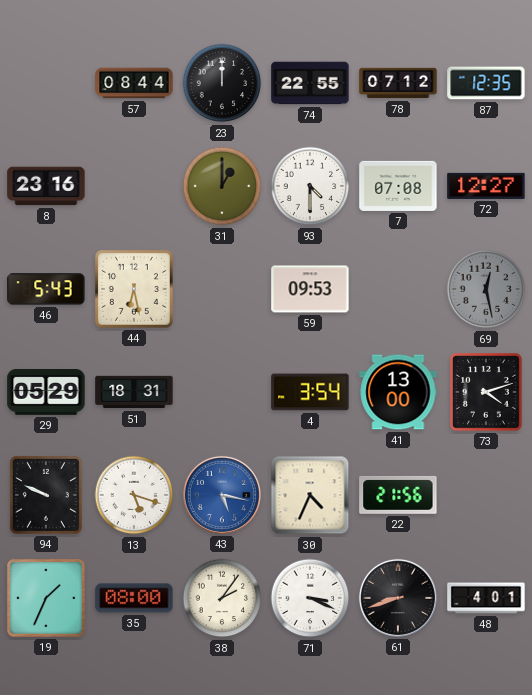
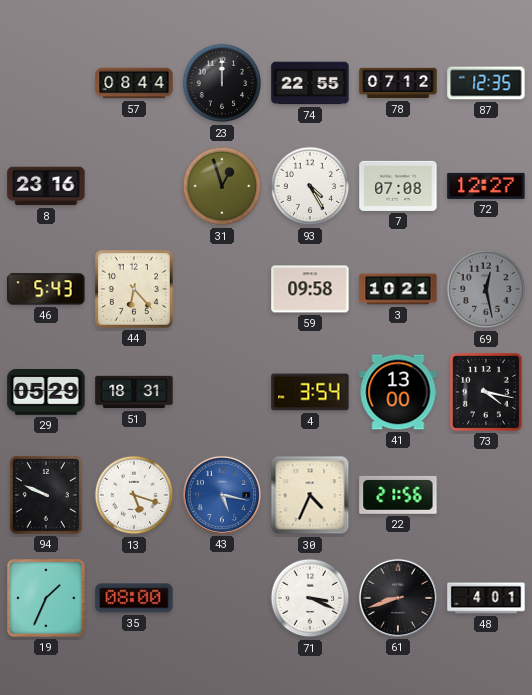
31: 1:00 -> 12:57 (222, 186)
93: 4:30 -> 4:25 (310, 186)
44: 6:28 -> 6:23 (134, 289)
59: 09:53 -> 09:58 (310, 289)
3: none -> 10:21 (398, 289)
73: 4:12 -> 4:17 (486, 392)
38: 2:06 -> none (222, 598)
